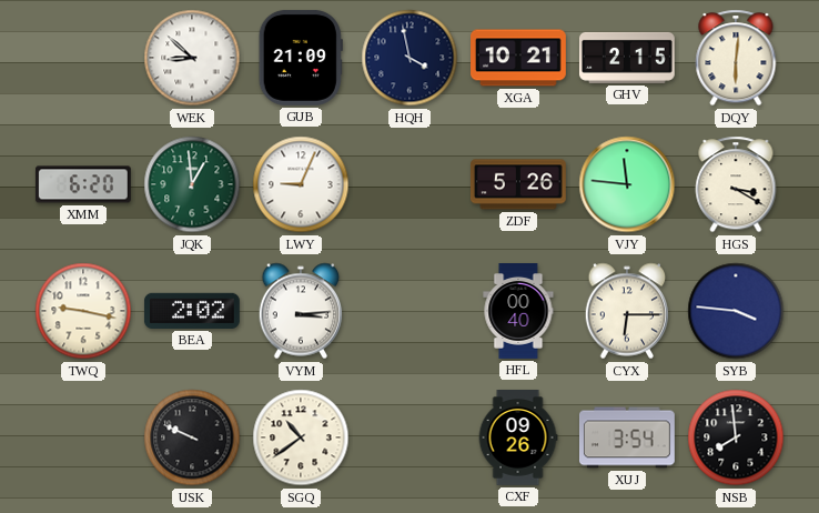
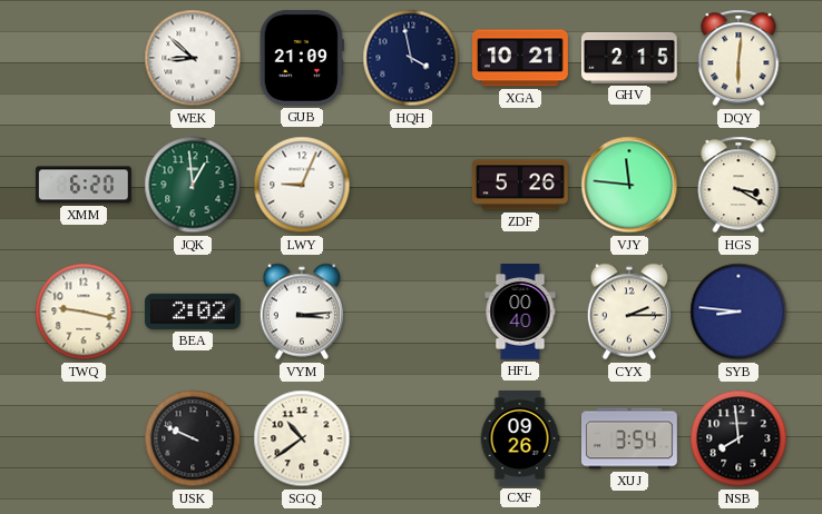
CYX: 6:15 -> 2:15 (629, 312)
SYB: 3:46 -> 8:46 (738, 312)
